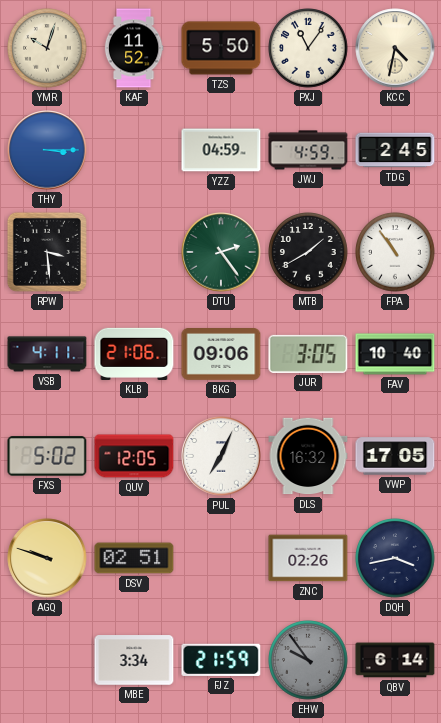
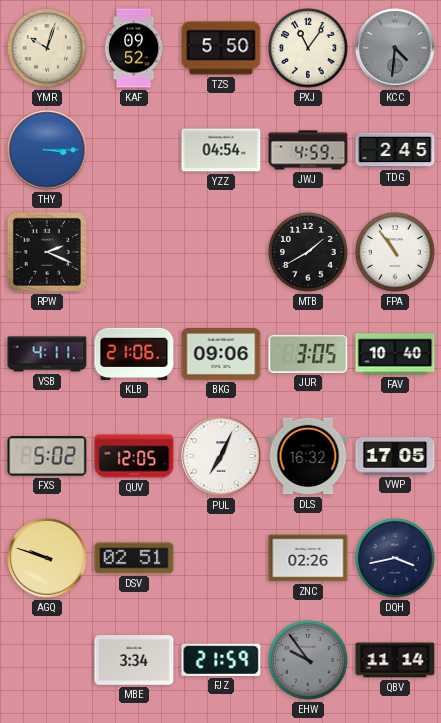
KAF: 11:52 -> 09:52 (134, 48)
KCC: 4:32 -> 4:31 (395, 48)
KCC dial: cream -> grey (395, 48)
YZZ: 04:59 -> 04:54 (221, 150)
RPW: 3:29 -> 2:19 (47, 252)
DTU: 2:24 -> none (221, 252)
QBV: 6:14 -> 11:14 (395, 660)
